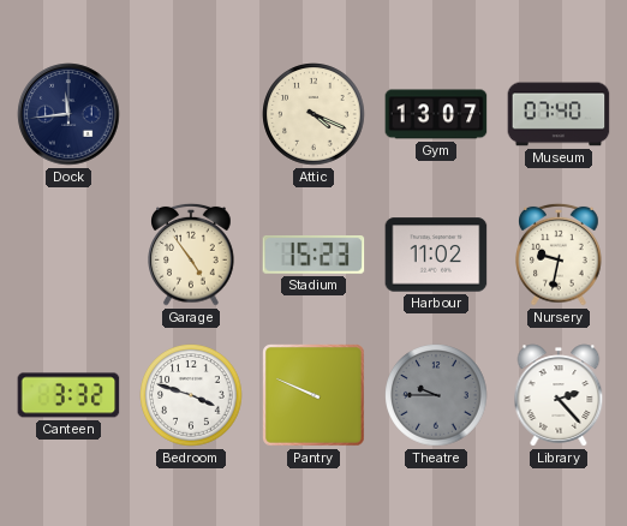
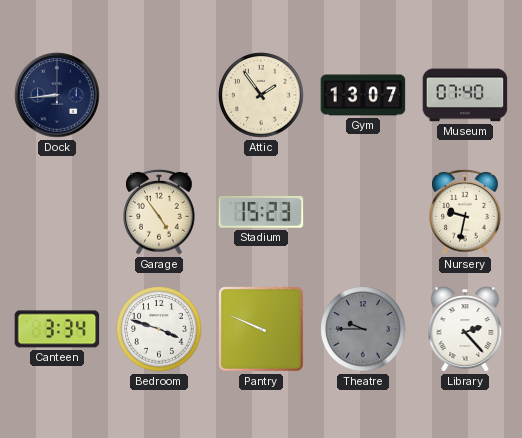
Dock: 11:44 -> 8:44 (57, 95)
Attic: 4:19 -> 1:54 (261, 95)
Harbour: 11:02 -> none (436, 255)
Canteen: 3:32 -> 3:34 (57, 329)
